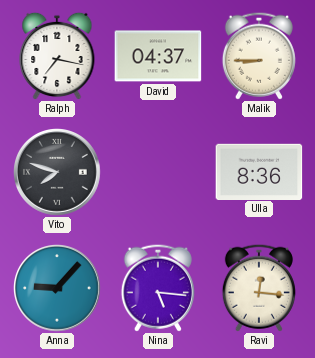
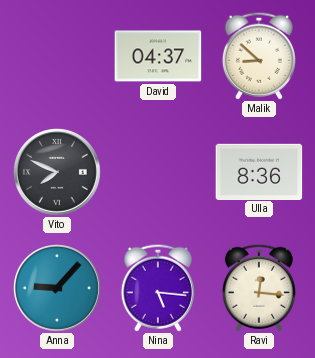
Ralph: 7:17 -> none (57, 56)
Malik: 8:45 -> 8:52 (259, 56)
Vito: 7:48 -> 7:49 (58, 173)
